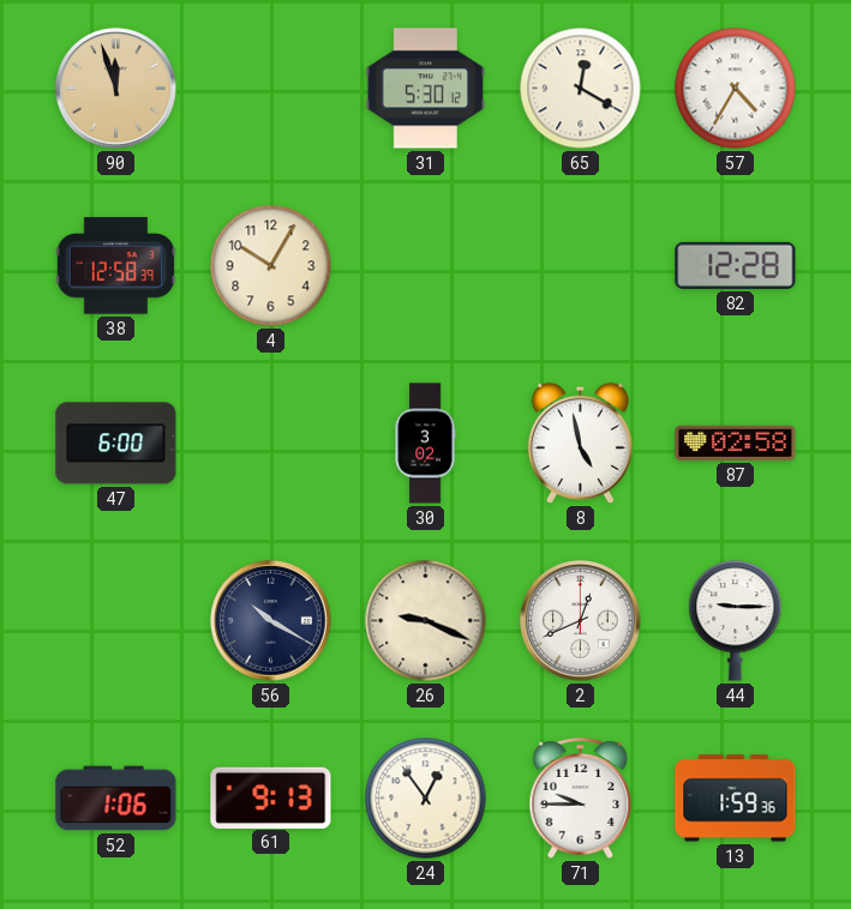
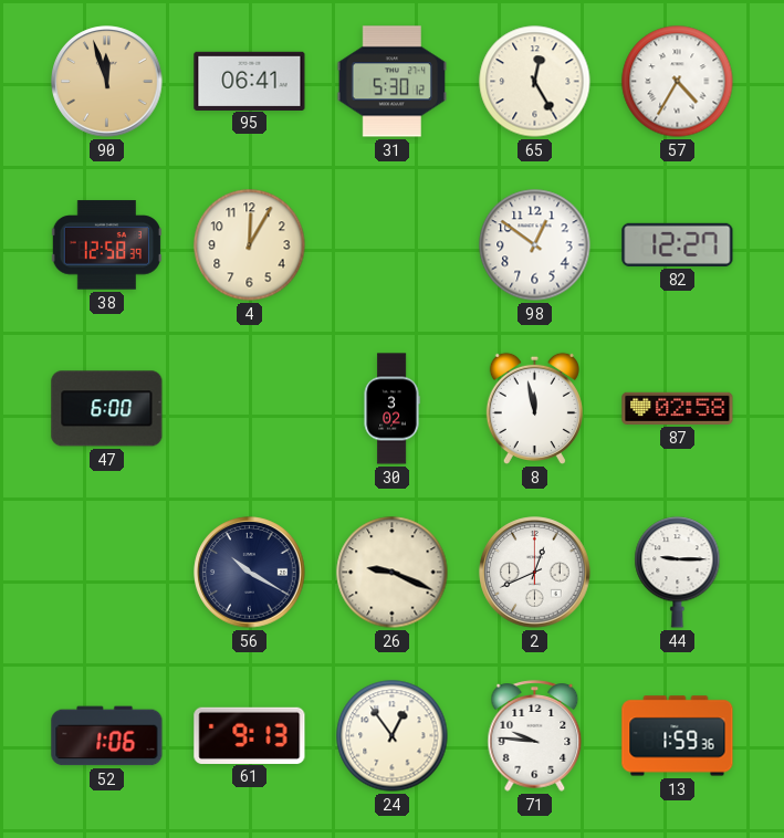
95: none -> 06:41 (250, 81)
65: 12:20 -> 12:25 (535, 82)
4: 10:05 -> 12:05 (250, 245)
98: none -> 12:51 (535, 245)
82: 12:28 -> 12:27 (678, 244)
8: 4:58 -> 11:58 (534, 408)
71: 9:45 -> 9:46 (535, 736)
